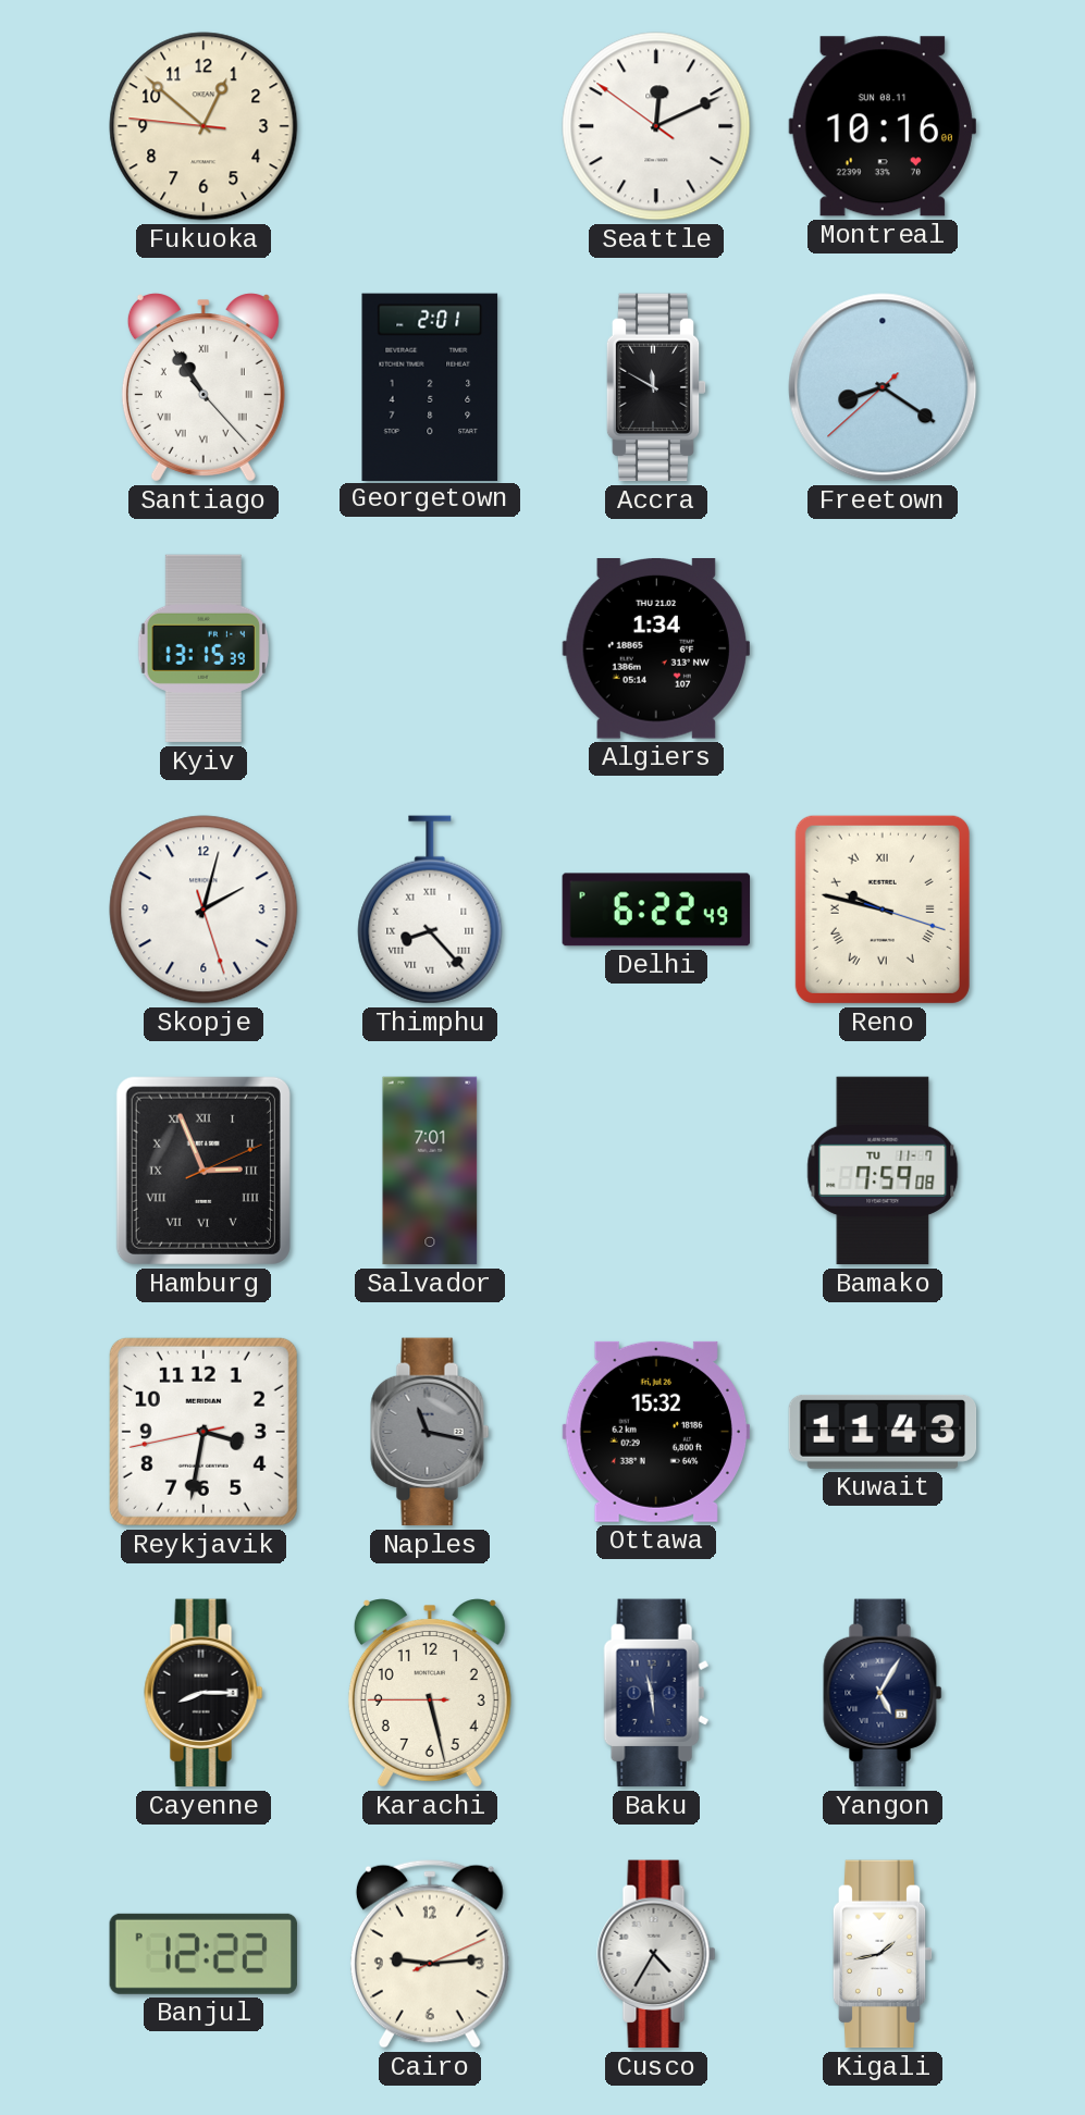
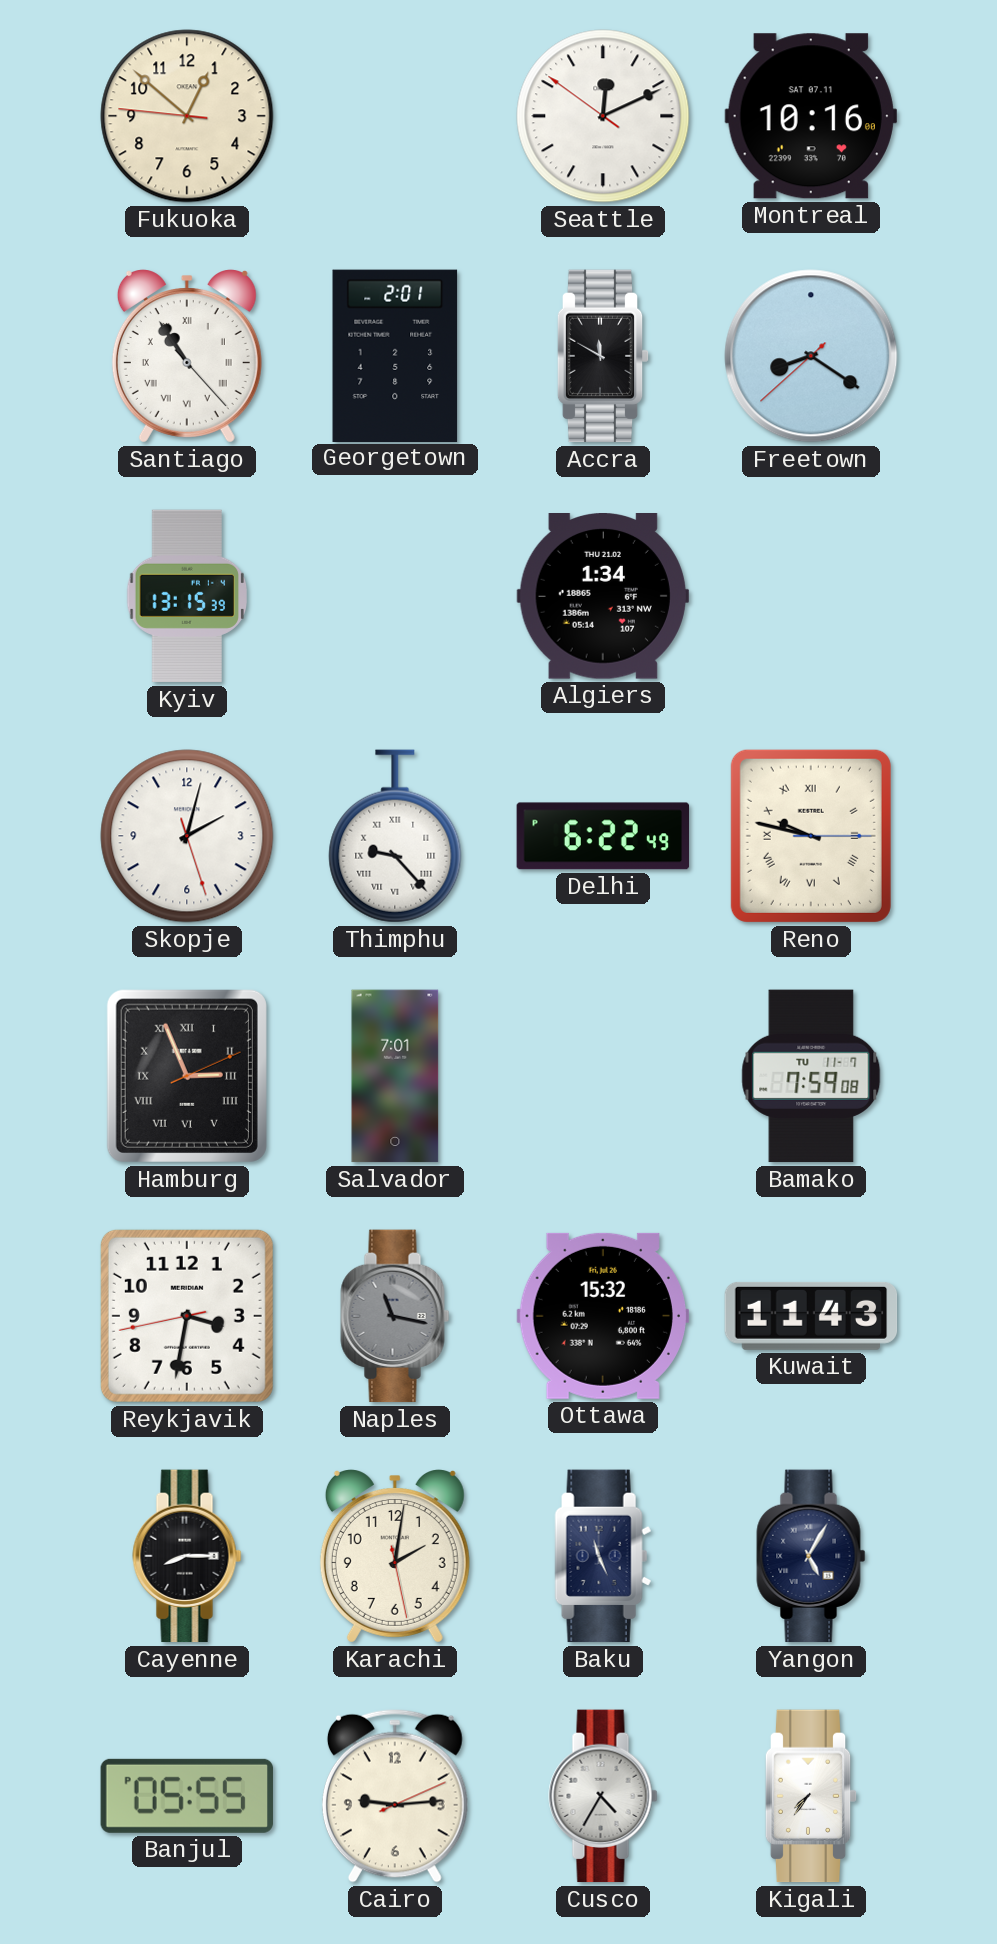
Montreal date: SUN 08.11 -> SAT 07.11 (811, 116)
Thimphu: 8:23 -> 9:23 (395, 836)
Reno: 9:47:18 -> 9:47:15 (811, 836)
Karachi: 5:27 -> 2:01 (395, 1556)
Baku: 11:29 -> 11:26 (603, 1556)
Banjul: 12:22 -> 05:55 (187, 1796)
Kigali: 1:43 -> 7:36 (811, 1796)
